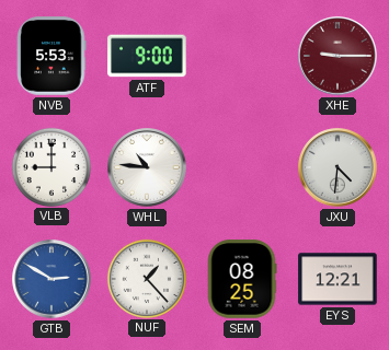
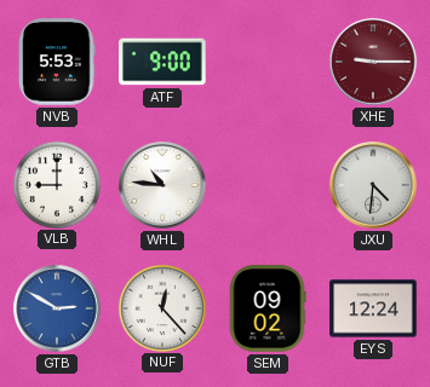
NUF: 1:23 -> 12:23 (161, 307)
SEM: 08:25 -> 09:02 (268, 308)
EYS: 12:21 -> 12:24 (373, 308)
